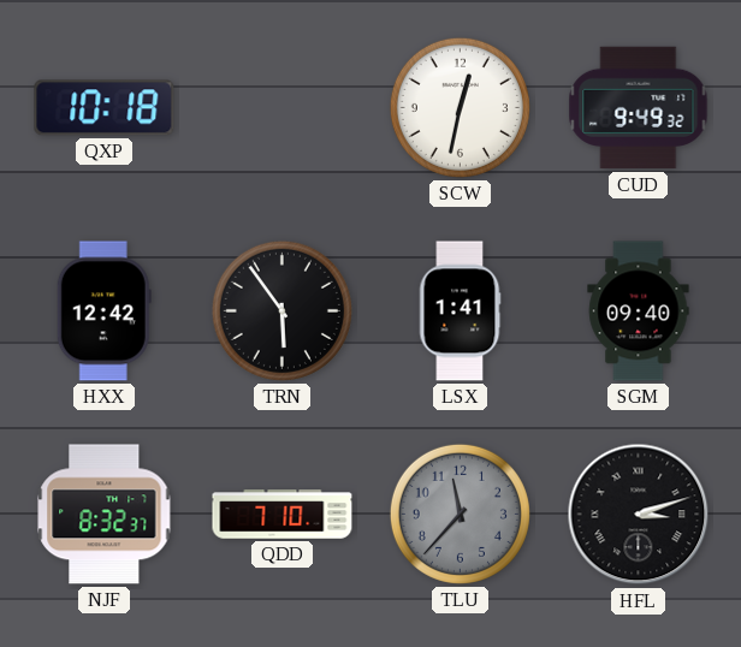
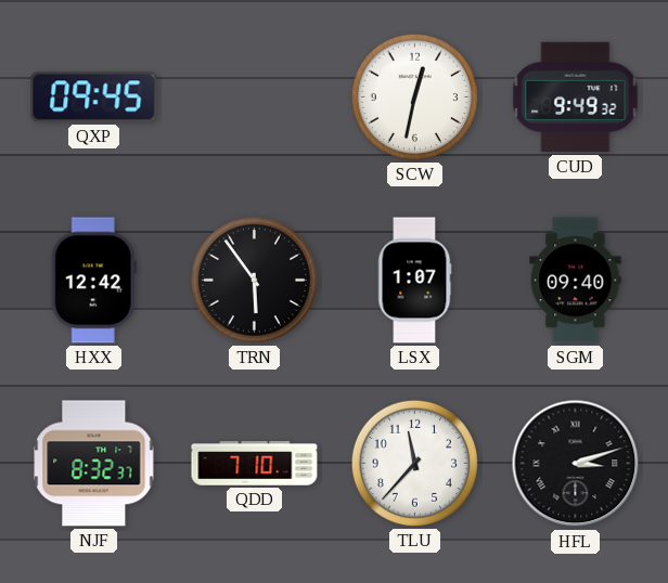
QXP: 10:18 -> 09:45 (94, 98)
LSX: 1:41 -> 1:07 (414, 281)
TLU dial: grey -> white (414, 463)
